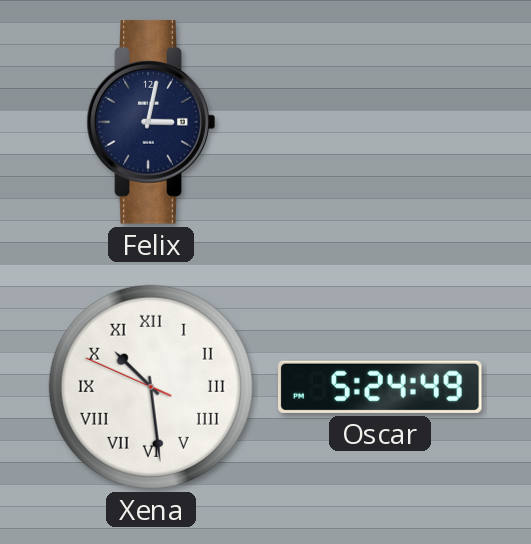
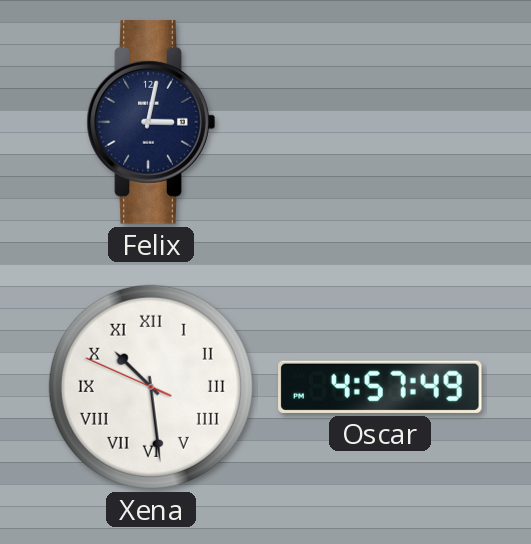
Oscar: 5:24 -> 4:57 (380, 387)
